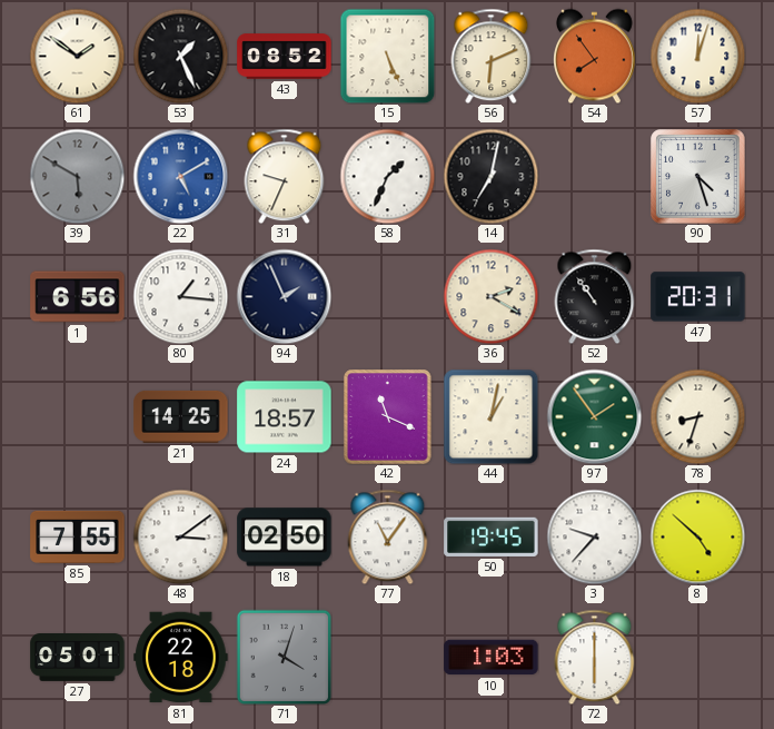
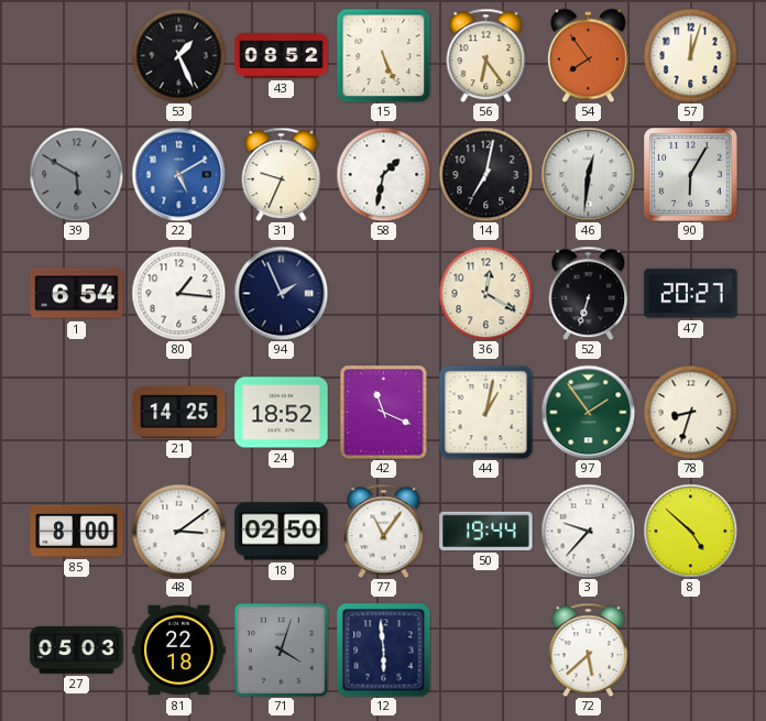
61: 1:51 -> none (77, 56)
56: 6:11 -> 6:24 (486, 55)
58: 1:34 -> 1:32 (383, 174)
46: none -> 12:31 (588, 174)
90: 4:27 -> 6:05 (691, 175)
1: 6:56 -> 6:54 (77, 294)
36: 2:20 -> 12:20 (485, 293)
52: 10:54 -> 6:33 (589, 293)
47: 20:31 -> 20:27 (691, 294)
24: 18:57 -> 18:52 (282, 413)
85: 7:55 -> 8:00 (77, 531)
50: 19:45 -> 19:44 (486, 531)
27: 05:01 -> 05:03 (77, 651)
12: none -> 5:59 (383, 649)
10: 1:03 -> none (492, 658)
72: 6:00 -> 5:38 (589, 649)
